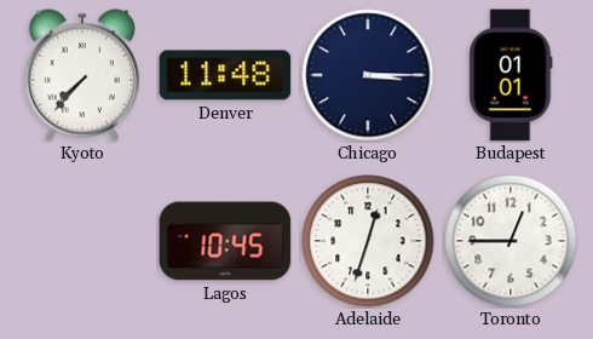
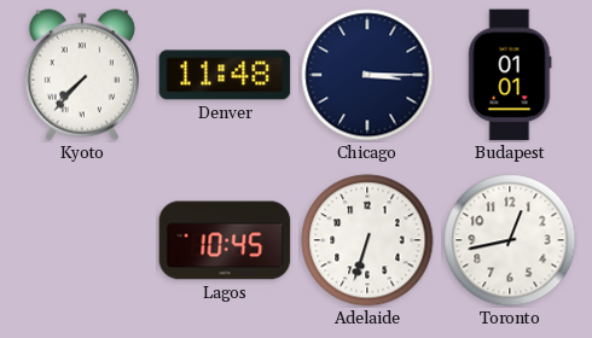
Adelaide: 12:33 -> 6:33 (367, 240)
Toronto: 12:45 -> 12:43 (510, 240)
